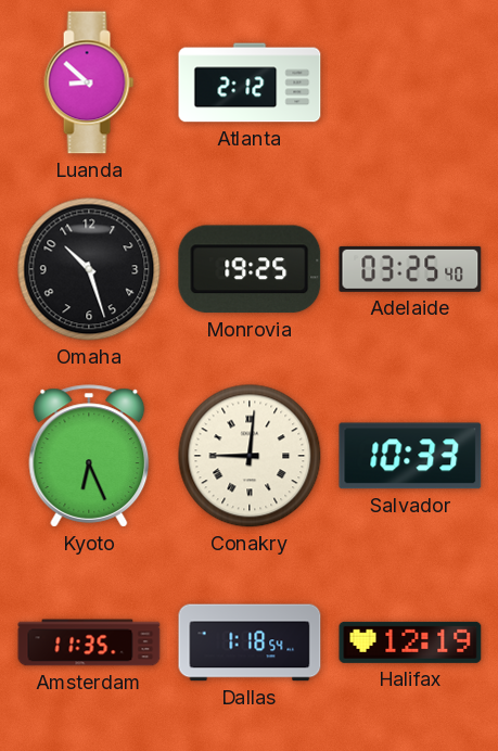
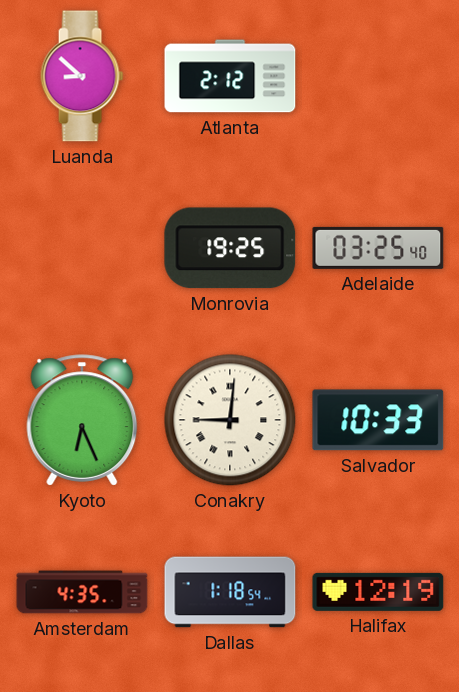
Omaha: 10:27 -> none (89, 269)
Amsterdam: 11:35 -> 4:35 (82, 592)
